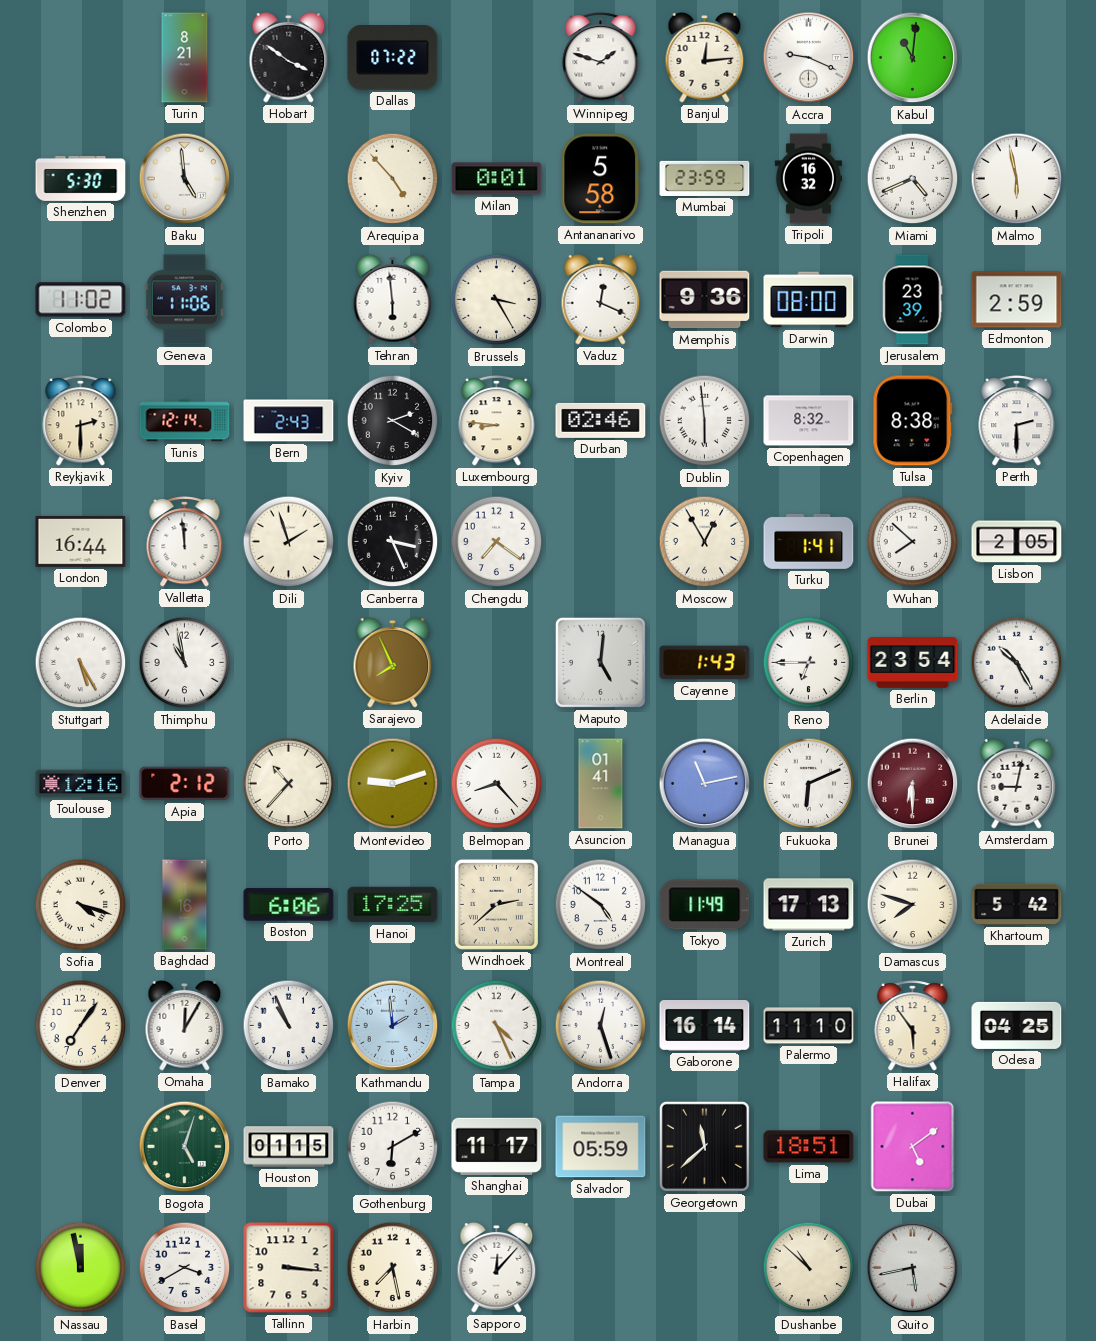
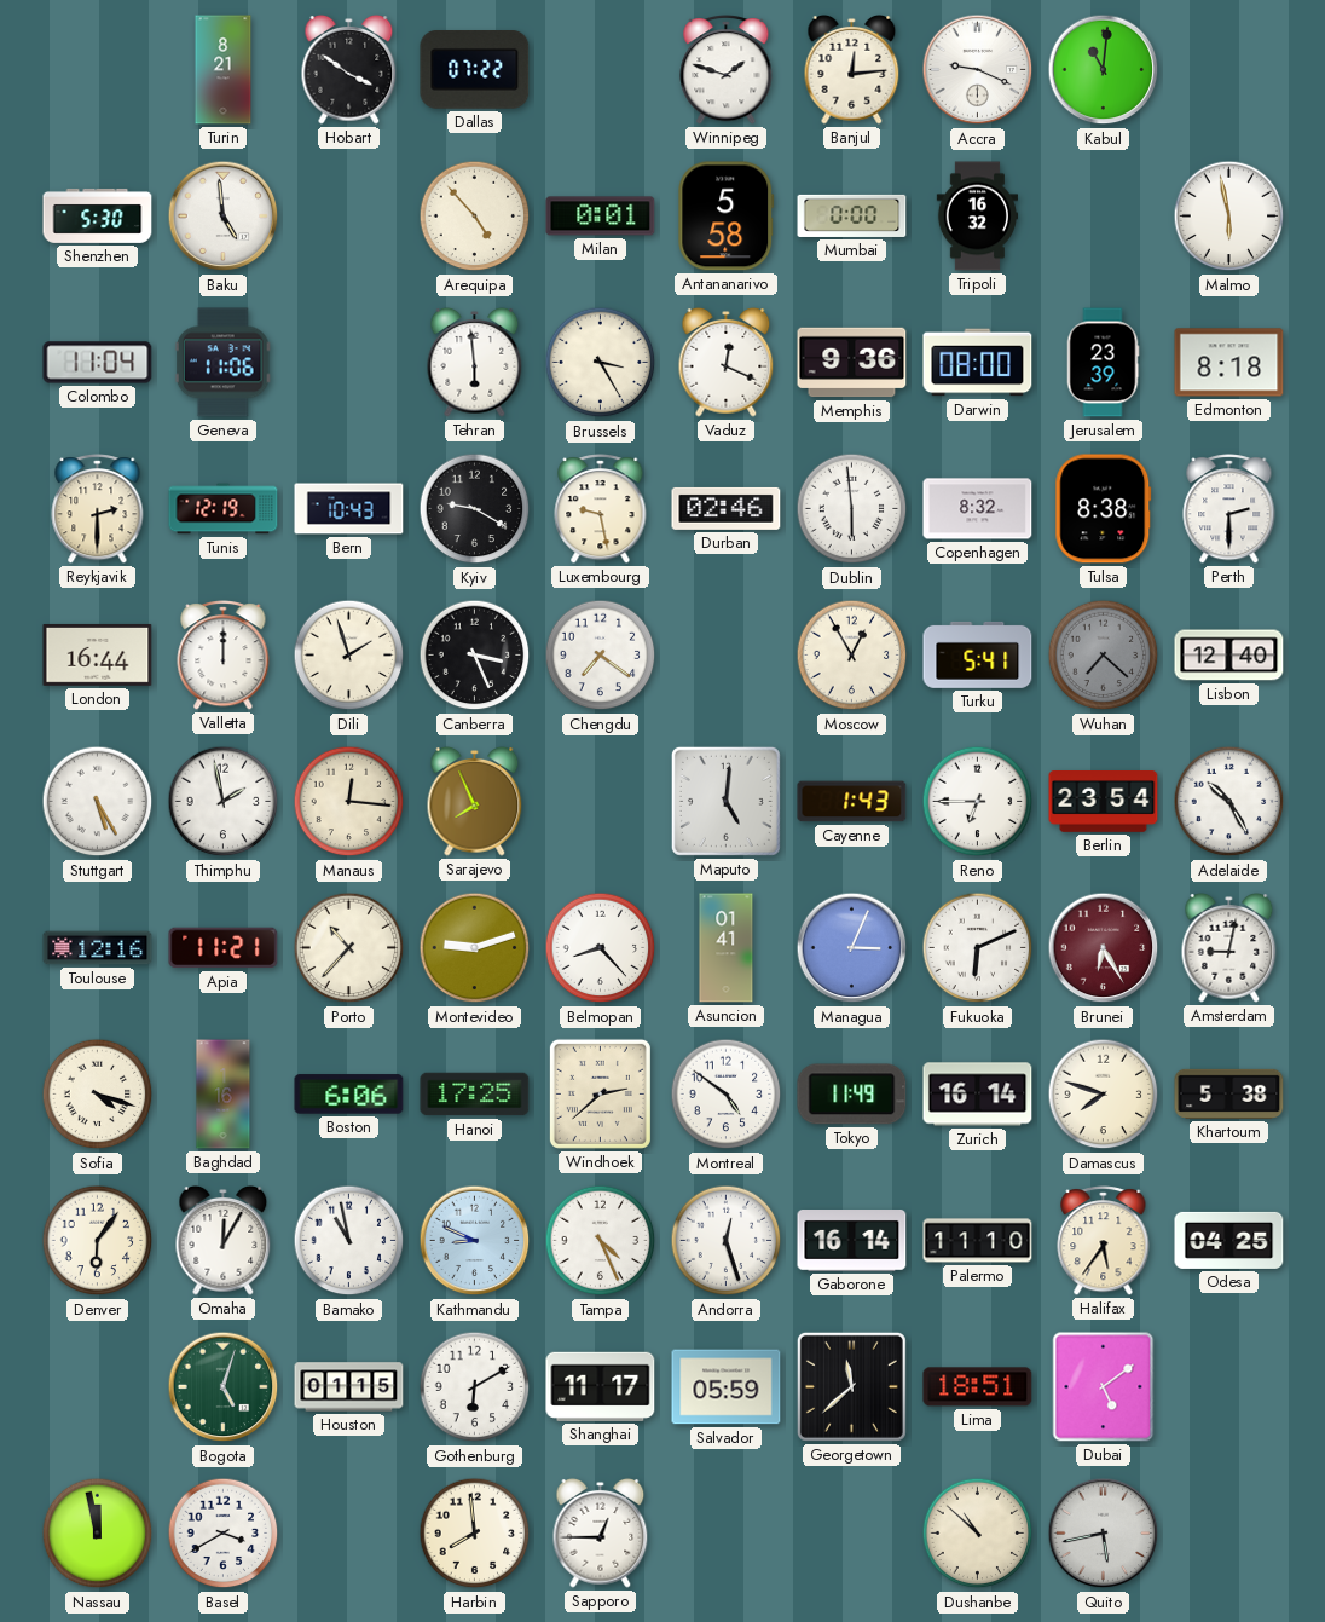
Mumbai: 23:59 -> 0:00 (852, 215)
Miami: 4:41 -> none (913, 179)
Colombo: 11:02 -> 11:04 (98, 363)
Edmonton: 2:59 -> 8:18 (1229, 363)
Tunis: 12:14 -> 12:19 (224, 509)
Bern: 2:43 -> 10:43 (349, 509)
Kyiv: 2:20 -> 9:20 (475, 509)
Luxembourg: 8:46 -> 9:28 (601, 509)
Valletta: 11:59 -> 12:00 (224, 656)
Turku: 1:41 -> 5:41 (978, 654)
Wuhan: 7:52 -> 7:22 (1104, 656)
Wuhan dial: white -> grey (1104, 656)
Lisbon: 2:05 -> 12:40 (1229, 656)
Thimphu: 10:58 -> 1:58 (224, 802)
Manaus: none -> 12:16 (349, 802)
Apia: 2:12 -> 11:21 (224, 948)
Managua: 11:13 -> 3:04 (852, 948)
Brunei: 6:30 -> 6:25 (1104, 948)
Zurich: 17:13 -> 16:14 (978, 1095)
Khartoum: 5:42 -> 5:38 (1229, 1093)
Denver: 7:06 -> 6:06 (98, 1241)
Bamako: 10:56 -> 10:58 (349, 1241)
Kathmandu: 1:59 -> 8:49 (475, 1241)
Halifax: 5:54 -> 5:36 (1104, 1241)
Tallinn: 3:16 -> none (289, 1268)
Harbin: 7:28 -> 7:59 (475, 1534)
Sapporo: 12:07 -> 12:45 (601, 1532)
